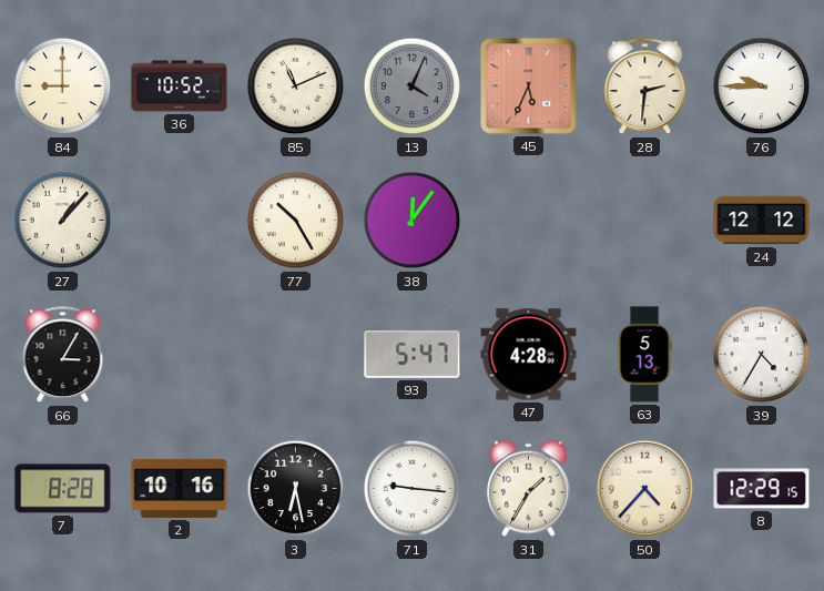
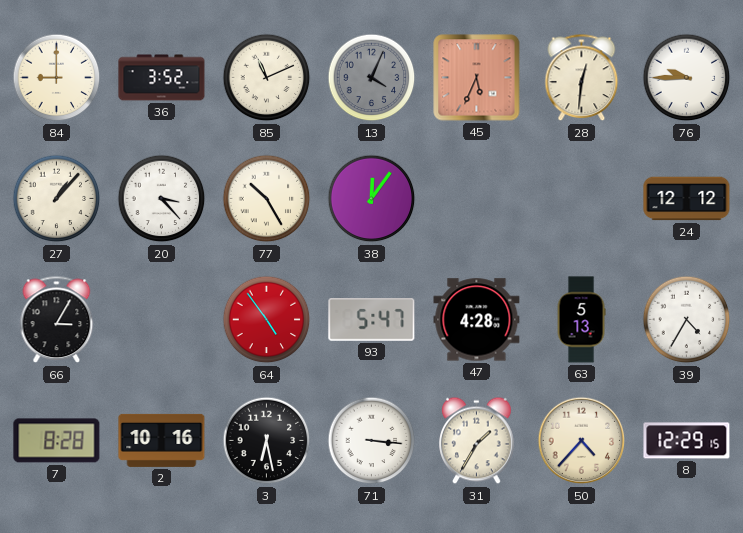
36: 10:52 -> 3:52 (162, 78)
28: 2:31 -> 12:31 (582, 78)
20: none -> 3:23 (162, 199)
64: none -> 4:54 (267, 320)
71: 9:16 -> 3:16 (372, 441)
